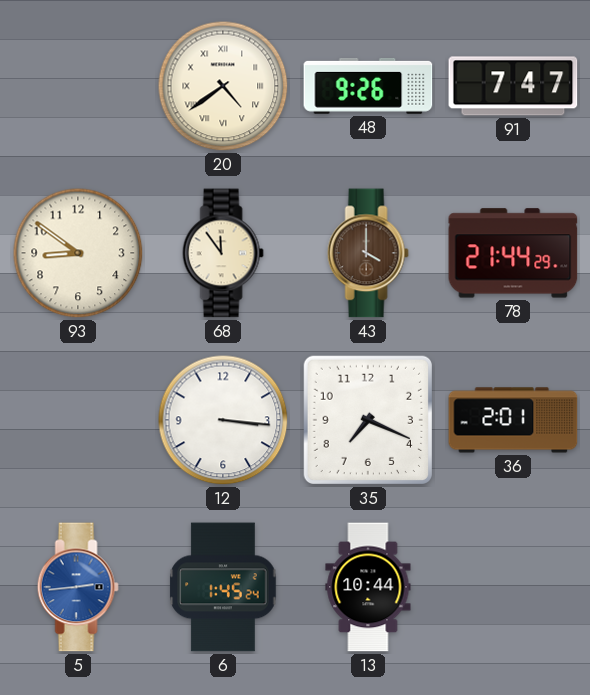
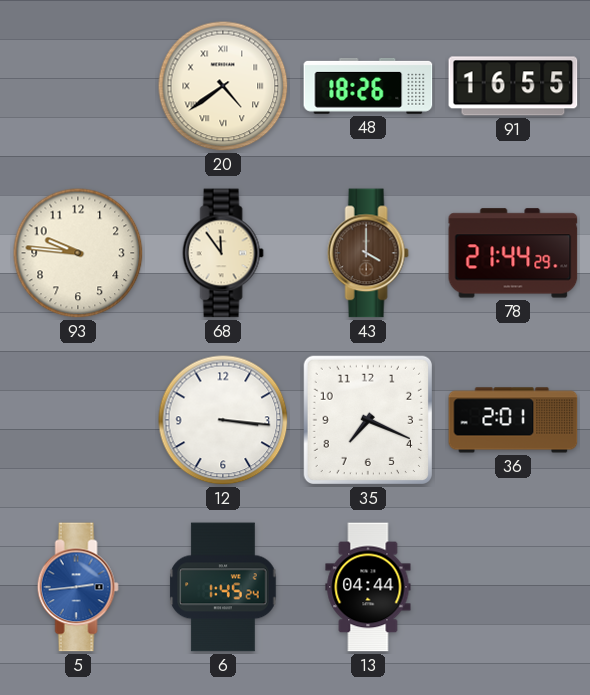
48: 9:26 -> 18:26 (368, 86)
91: 7:47 -> 16:55 (513, 86)
93: 8:51 -> 9:46 (78, 253)
13: 10:44 -> 04:44 (368, 587)
